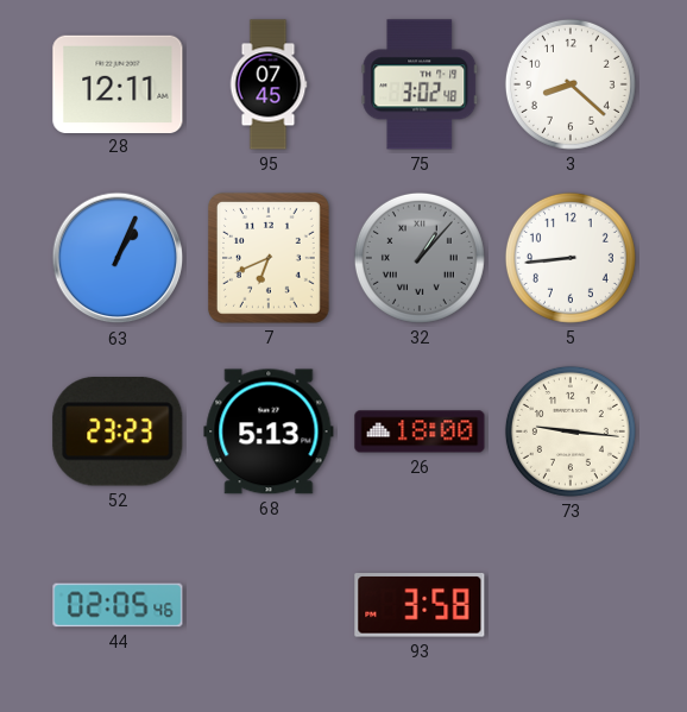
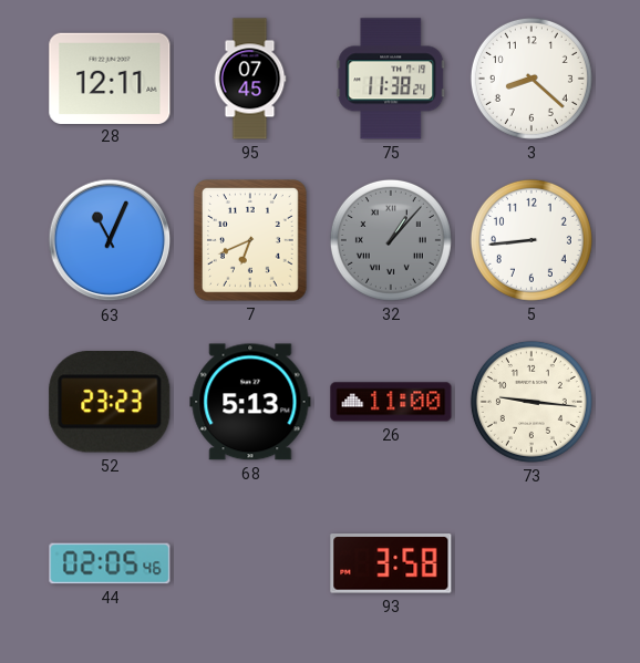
75: 3:02 -> 11:38 (391, 79)
63: 1:04 -> 11:04 (110, 240)
26: 18:00 -> 11:00 (391, 402)
